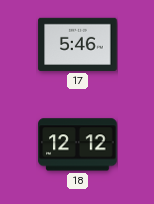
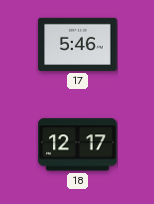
18: 12:12 -> 12:17 (78, 145)
